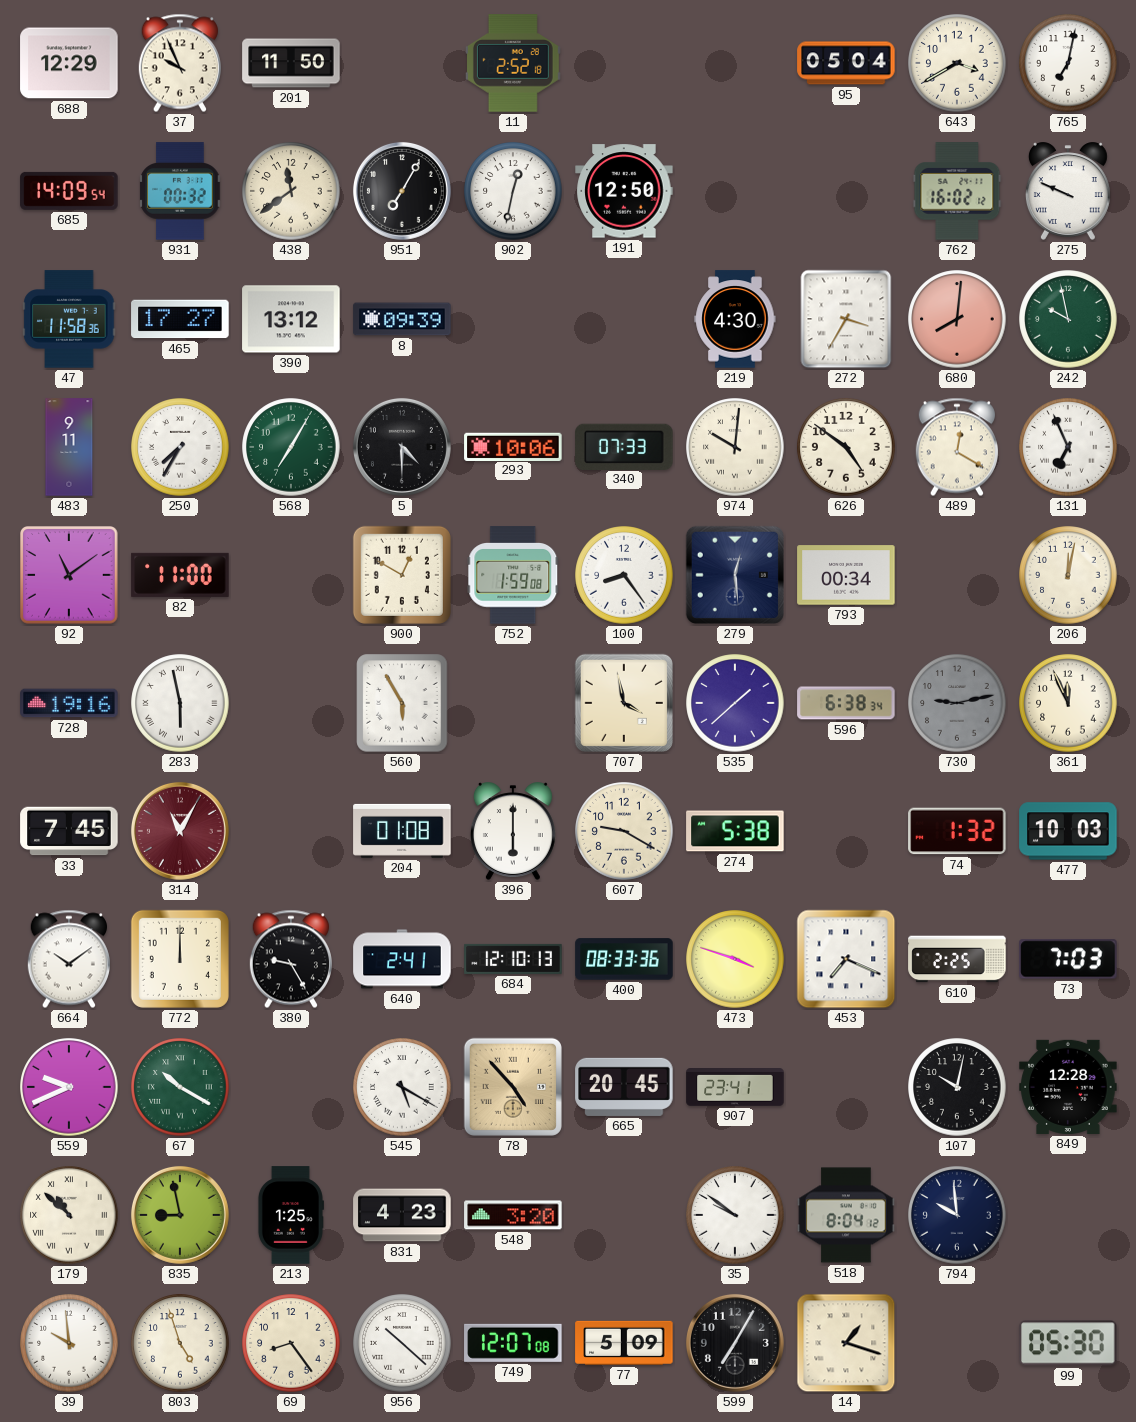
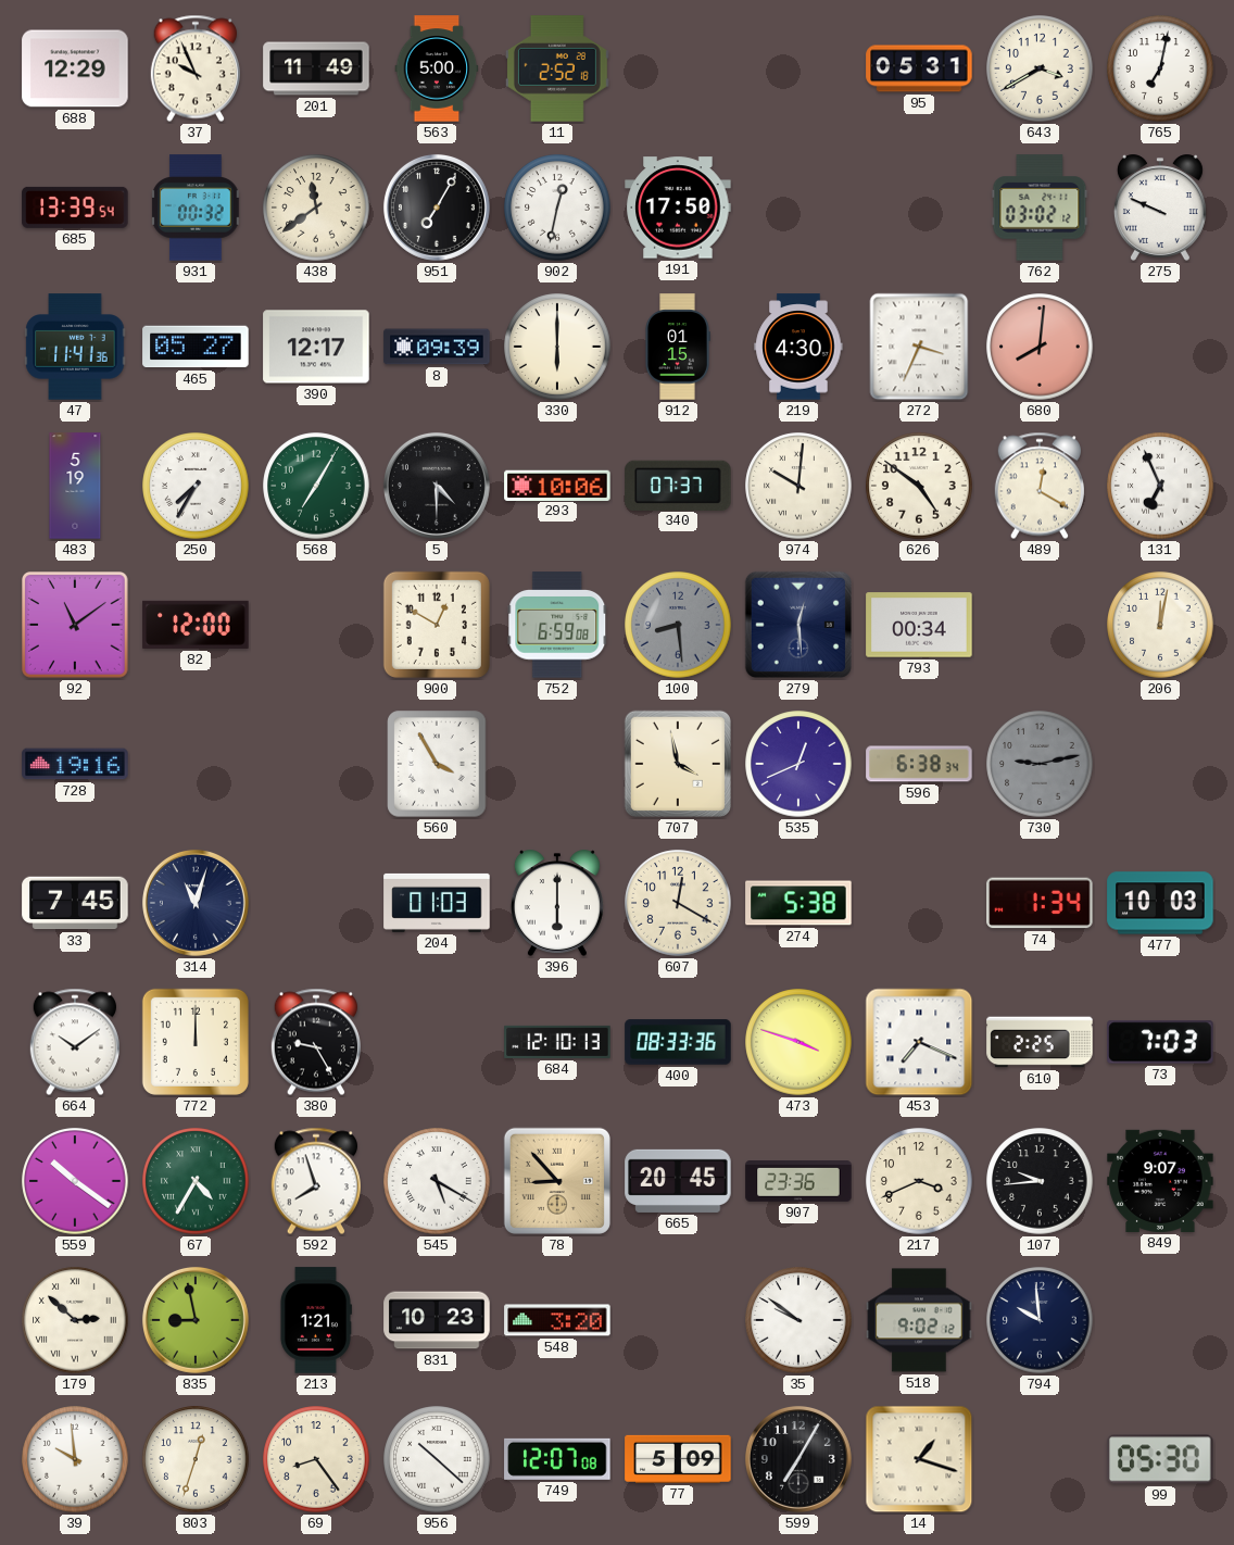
201: 11:50 -> 11:49 (316, 68)
563: none -> 5:00 (437, 68)
95: 05:04 -> 05:31 (919, 68)
685: 14:09 -> 13:39 (75, 208)
191: 12:50 -> 17:50 (678, 208)
762: 16:02 -> 03:02 (1040, 208)
47: 11:58 -> 11:41 (75, 347)
465: 17:27 -> 05:27 (196, 347)
390: 13:12 -> 12:17 (316, 347)
330: none -> 6:00 (557, 347)
912: none -> 01:15 (678, 347)
272: 3:35 -> 3:34 (919, 347)
242: 9:58 -> none (1068, 319)
483: 9:11 -> 5:19 (75, 486)
340: 07:33 -> 07:37 (678, 485)
82: 11:00 -> 12:00 (196, 625)
752: 1:59 -> 6:59 (557, 625)
100: 8:24 -> 8:29 (678, 625)
100 dial: white -> grey (678, 625)
283: 5:58 -> none (180, 703)
560: 5:55 -> 3:55 (437, 764)
535: 1:38 -> 12:41 (798, 764)
361: 11:56 -> none (1068, 703)
314: 11:05 -> 11:03 (196, 903)
314 dial: burgundy -> navy (196, 903)
204: 01:08 -> 01:03 (437, 903)
607: 9:20 -> 12:20 (678, 903)
74: 1:32 -> 1:34 (1040, 903)
640: 2:41 -> none (402, 959)
559: 9:41 -> 10:21 (75, 1181)
67: 10:20 -> 4:35 (196, 1181)
592: none -> 7:57 (316, 1181)
78: 4:53 -> 8:53 (557, 1181)
907: 23:41 -> 23:36 (798, 1182)
217: none -> 3:41 (919, 1181)
107: 10:02 -> 9:44 (1040, 1181)
849: 12:28 -> 9:07 (1160, 1181)
179: 10:52 -> 2:52 (75, 1320)
213: 1:25 -> 1:21 (315, 1320)
831: 4:23 -> 10:23 (437, 1320)
518: 8:04 -> 9:02 (919, 1320)
803: 4:57 -> 12:33 (196, 1459)
